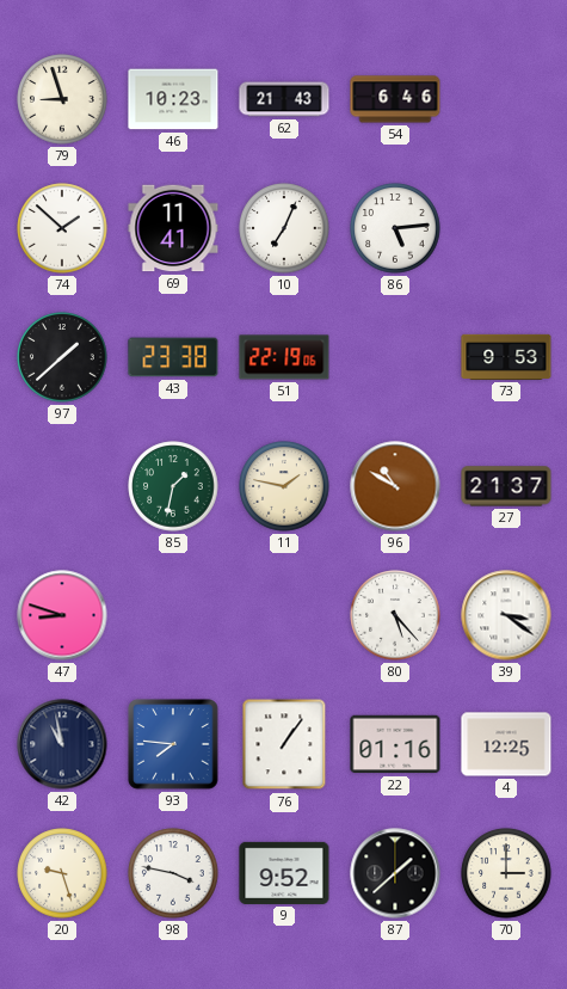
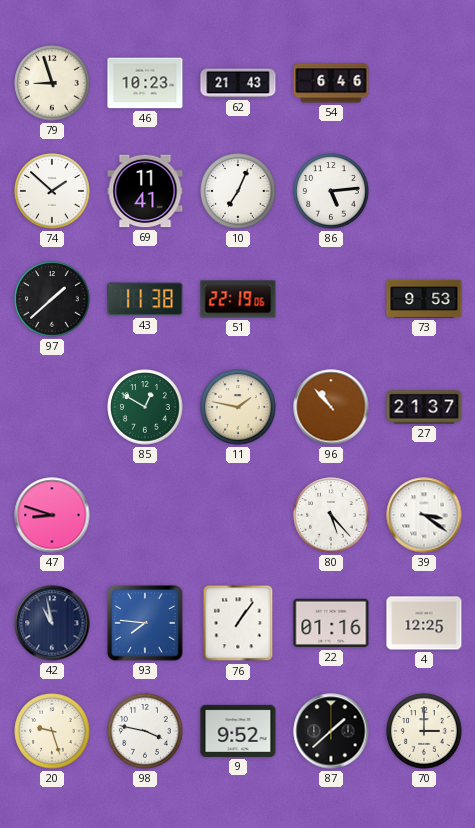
43: 23:38 -> 11:38 (145, 299)
85: 1:32 -> 12:50 (145, 407)
96: 10:50 -> 10:53 (331, 407)
